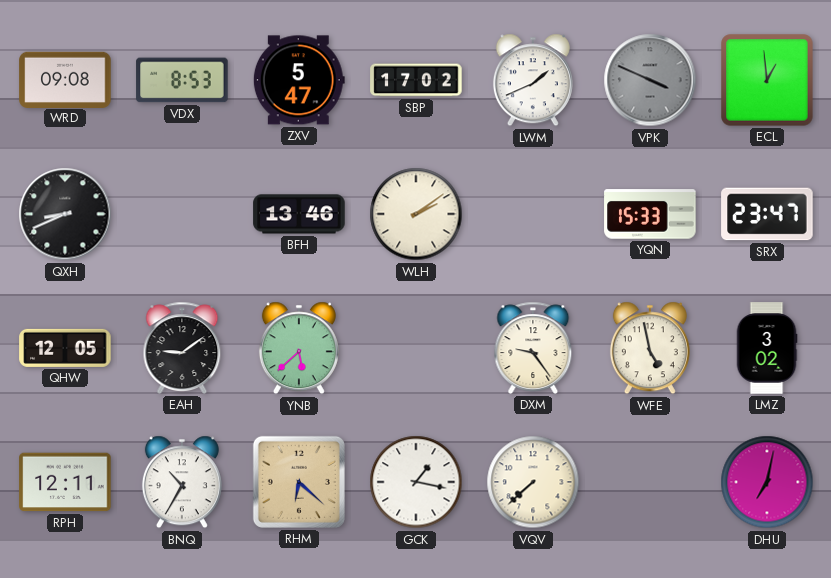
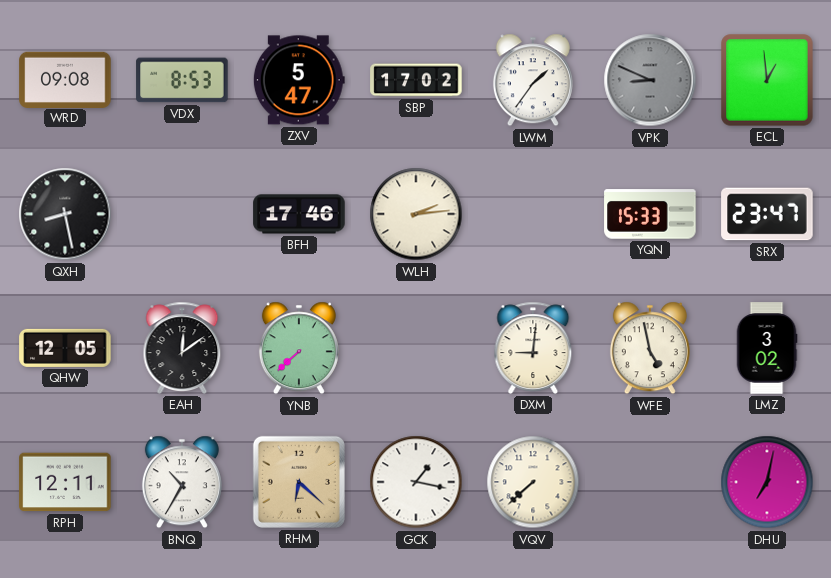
LWM: 1:41 -> 1:36 (533, 80)
VPK: 3:49 -> 8:49 (650, 80)
QXH: 8:41 -> 8:28 (65, 214)
BFH: 13:46 -> 17:46 (299, 214)
WLH: 2:09 -> 2:14 (416, 214)
EAH: 9:09 -> 12:09 (182, 348)
YNB: 5:38 -> 7:38 (299, 348)
DXM: 9:24 -> 9:01 (533, 348)
